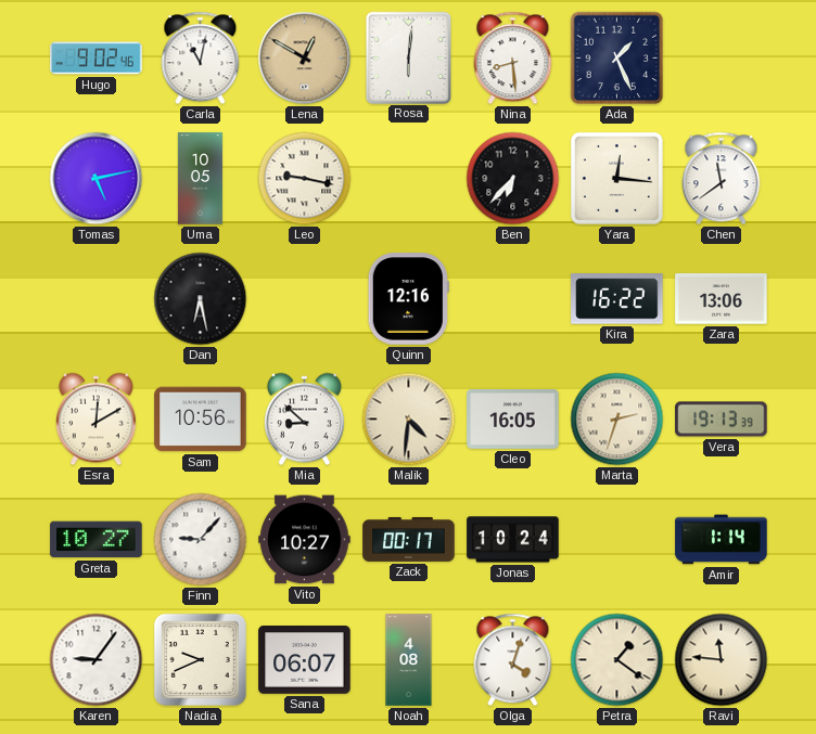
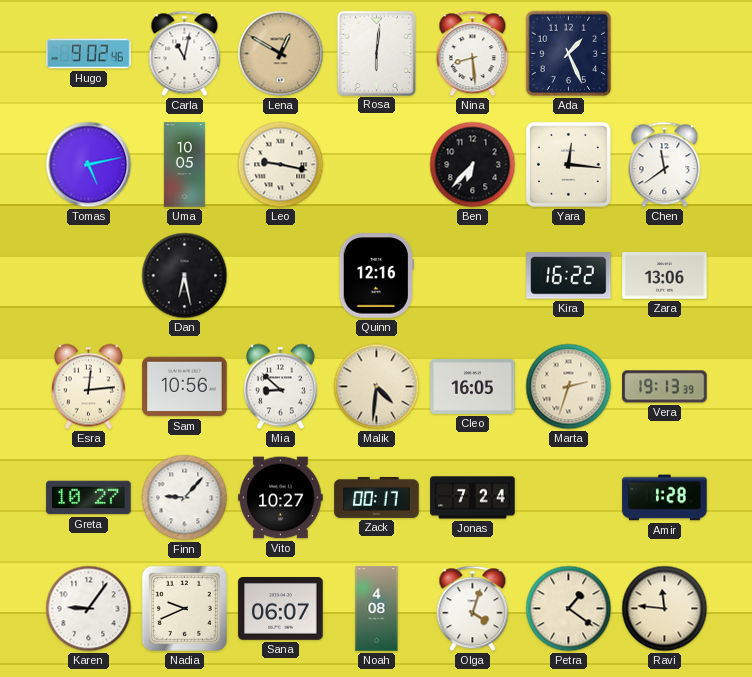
Esra: 12:10 -> 12:14 (88, 387)
Jonas: 10:24 -> 7:24 (473, 498)
Amir: 1:14 -> 1:28 (665, 498)
